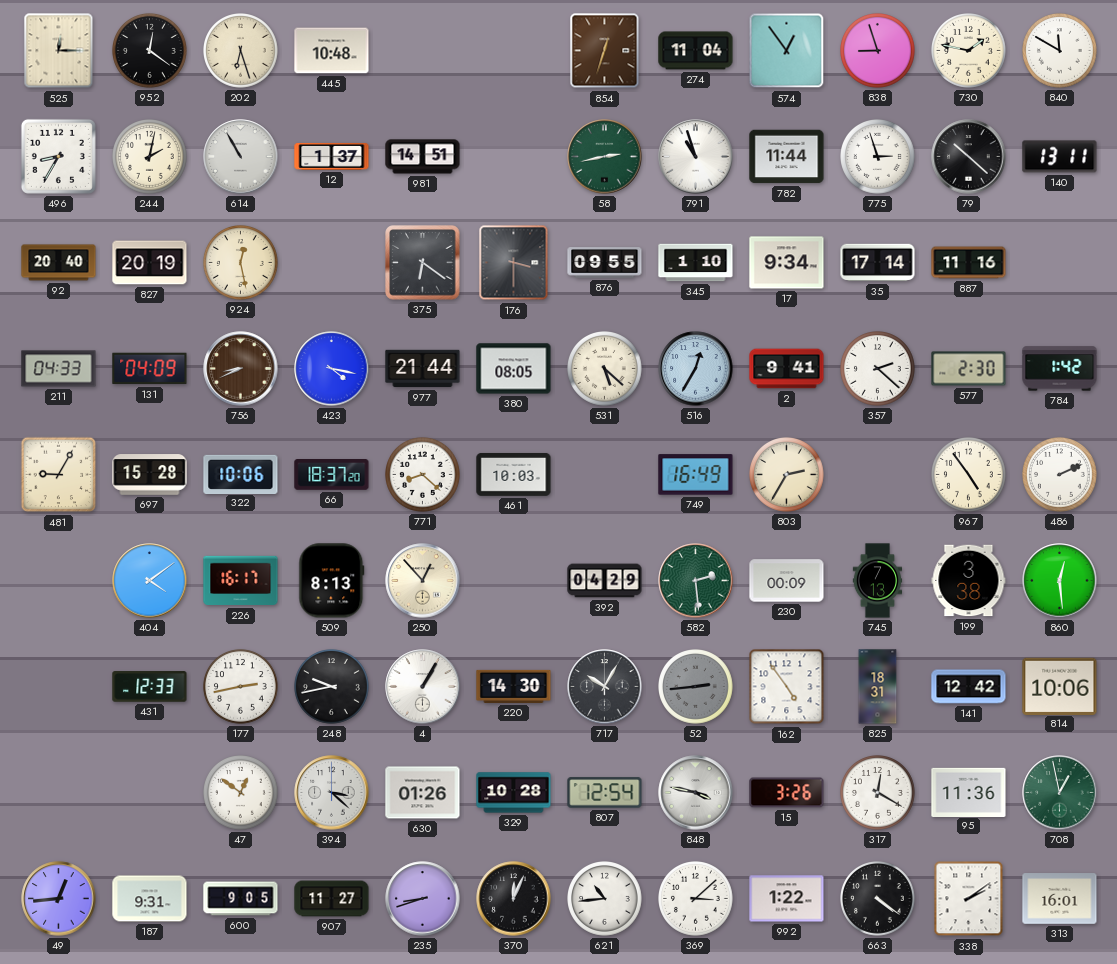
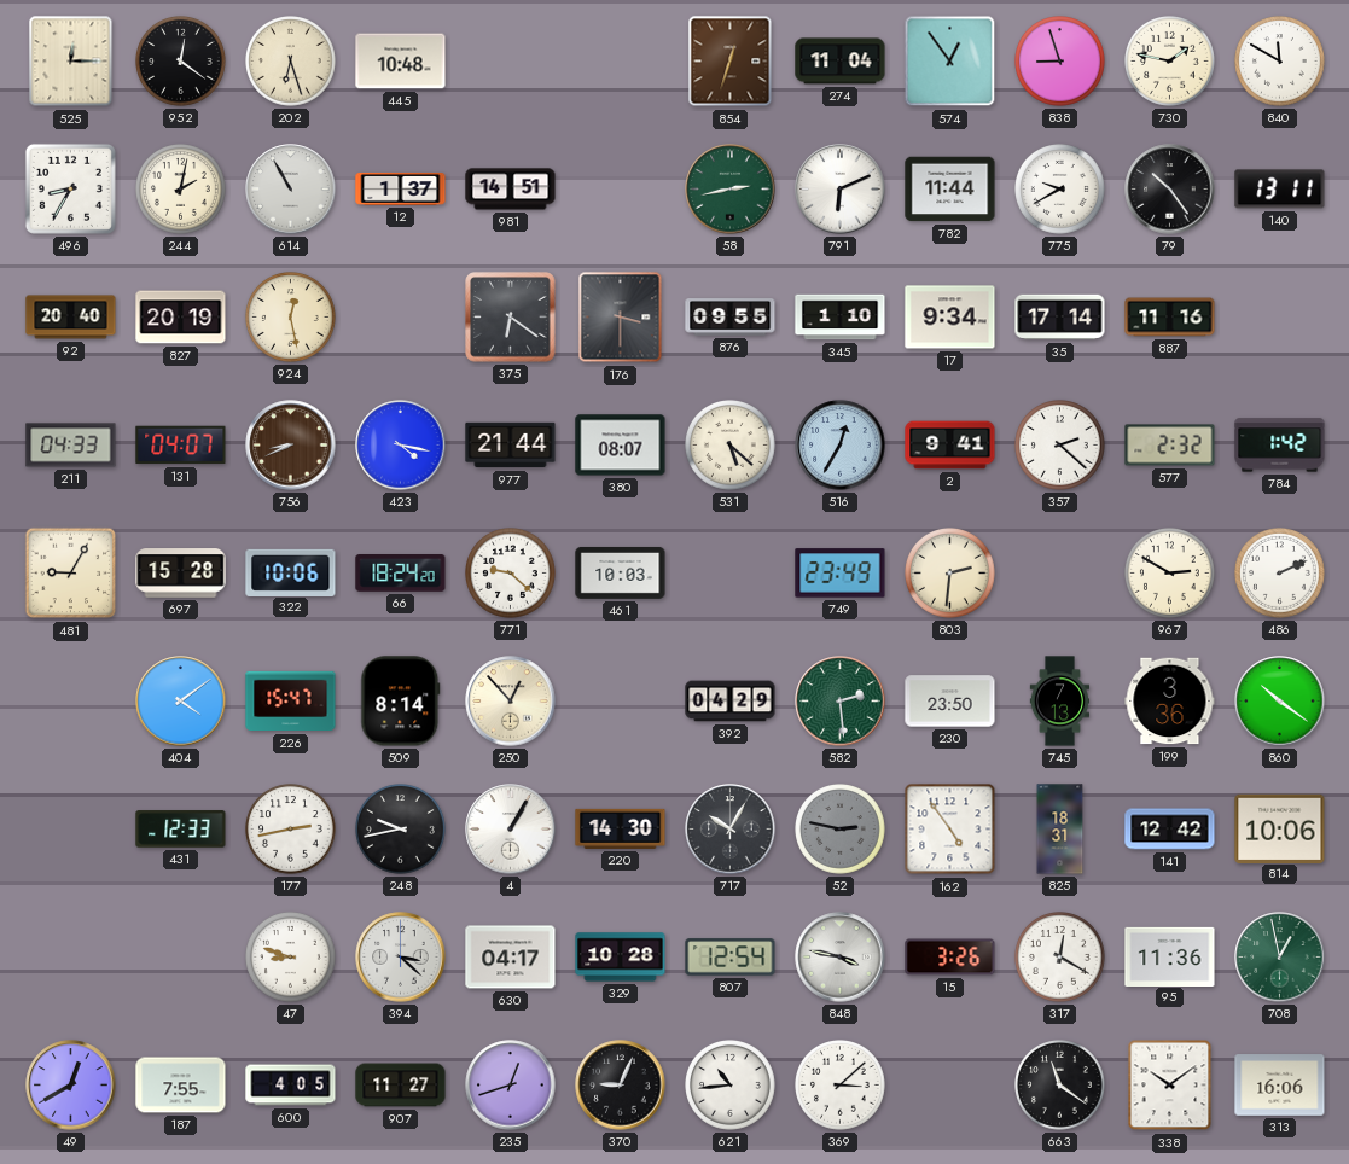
791: 10:57 -> 6:11 (841, 190)
775: 2:57 -> 9:40 (1060, 190)
79: 10:22 -> 10:24 (1170, 190)
131: 04:09 -> 04:07 (181, 446)
380: 08:05 -> 08:07 (621, 446)
577: 2:30 -> 2:32 (1170, 446)
66: 18:37 -> 18:24 (401, 574)
771: 8:22 -> 9:22 (511, 574)
749: 16:49 -> 23:49 (841, 574)
803: 2:35 -> 2:31 (950, 574)
967: 4:54 -> 2:50 (1170, 574)
226: 16:17 -> 15:47 (291, 702)
509: 8:13 -> 8:14 (401, 702)
230: 00:09 -> 23:50 (950, 702)
199: 3:38 -> 3:36 (1170, 702)
860: 12:29 -> 10:21 (1280, 702)
52: 2:44 -> 2:47 (841, 830)
47: 12:51 -> 8:48 (291, 958)
630: 01:26 -> 04:17 (511, 958)
49: 12:44 -> 12:40 (71, 1086)
187: 9:31 -> 7:55 (181, 1086)
600: 9:05 -> 4:05 (291, 1086)
235: 8:42 -> 12:42 (511, 1086)
370: 12:04 -> 9:04 (621, 1086)
992: 1:22 -> none (787, 899)
663: 4:21 -> 11:21 (1060, 1086)
338: 2:09 -> 10:09 (1170, 1086)
313: 16:01 -> 16:06 (1280, 1086)
